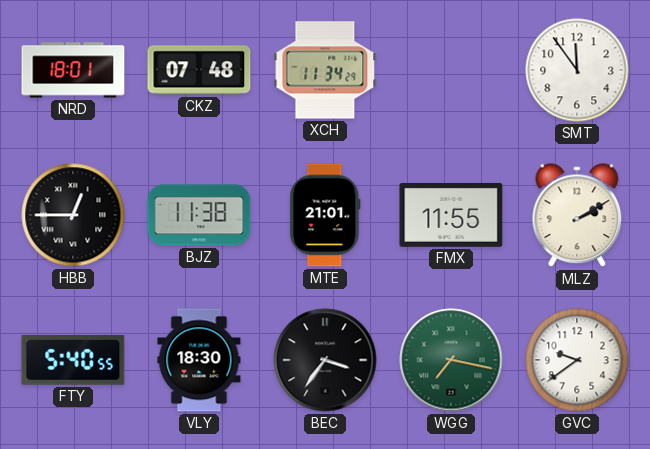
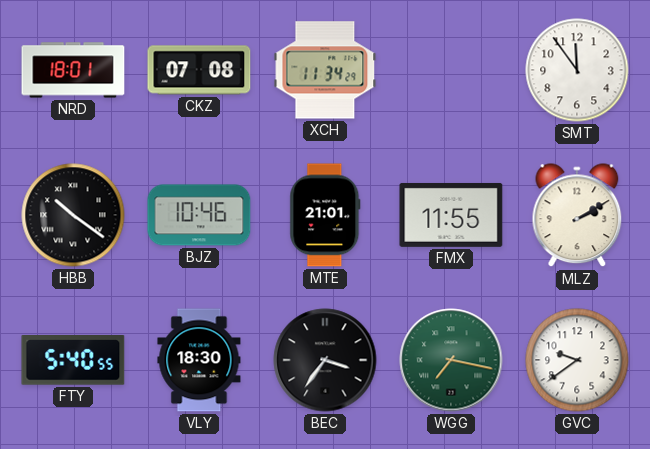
CKZ: 07:48 -> 07:08 (199, 70)
HBB: 12:45 -> 10:21 (73, 215)
BJZ: 11:38 -> 10:46 (199, 215)
